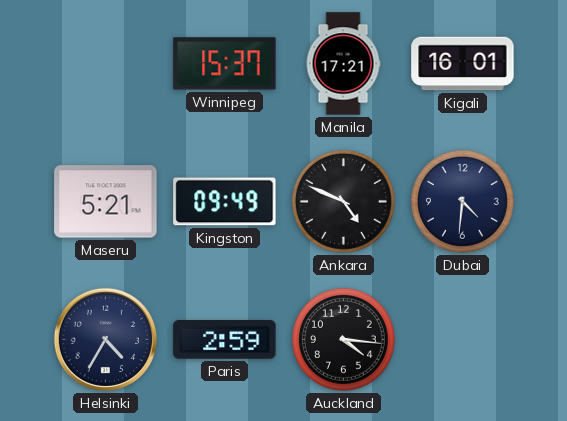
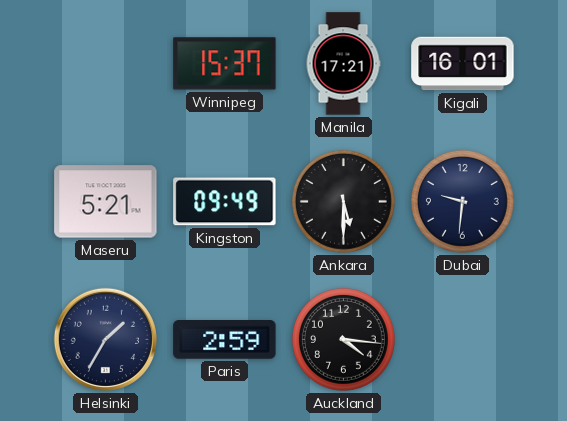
Ankara: 4:49 -> 5:30 (343, 201)
Dubai: 4:31 -> 9:31 (462, 201)
Helsinki: 4:35 -> 1:35 (105, 339)
